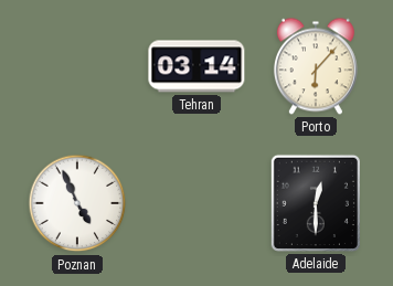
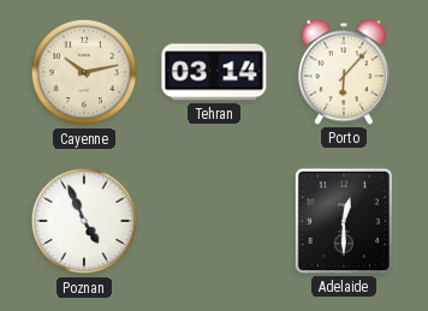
Cayenne: none -> 10:13 (84, 72)
